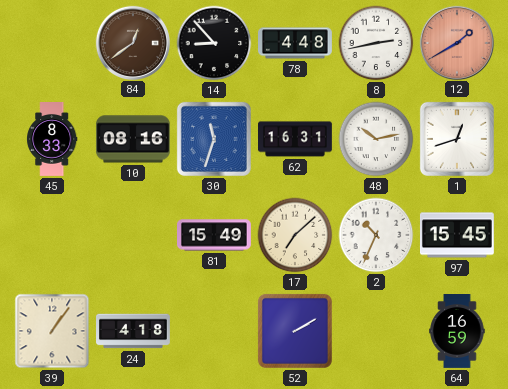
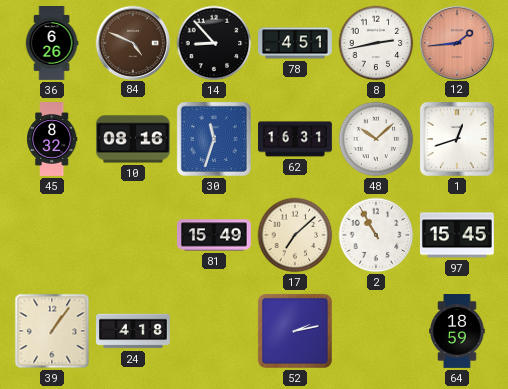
36: none -> 6:26 (52, 44)
84: 12:39 -> 4:49 (132, 42)
78: 4:48 -> 4:51 (296, 43)
12: 1:40 -> 1:44 (456, 42)
45: 8:33 -> 8:32 (53, 140)
48: 10:13 -> 10:08 (376, 139)
2: 10:34 -> 10:55 (376, 235)
52: 2:10 -> 2:13 (295, 331)
64: 16:59 -> 18:59 (457, 332)
